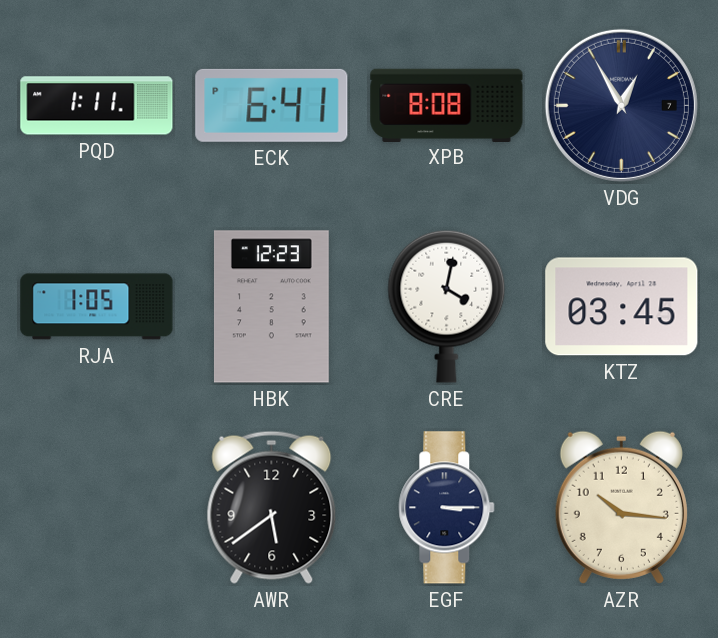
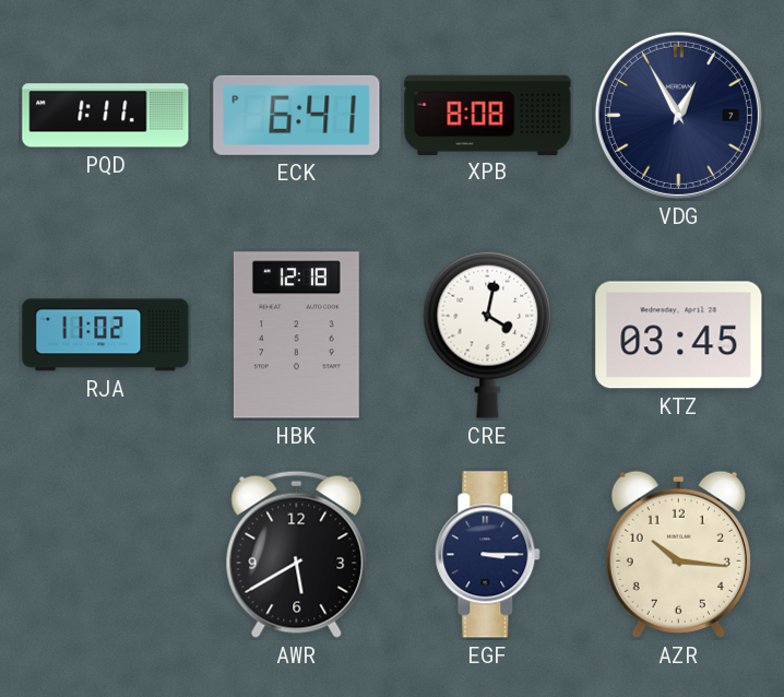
RJA: 1:05 -> 11:02 (106, 335)
HBK: 12:23 -> 12:18 (296, 335)
AWR: 5:39 -> 5:40 (297, 554)
